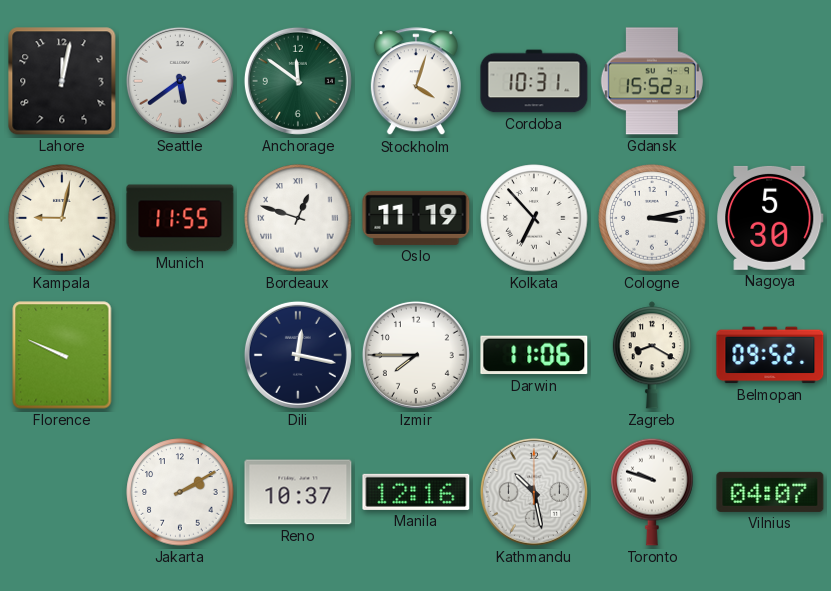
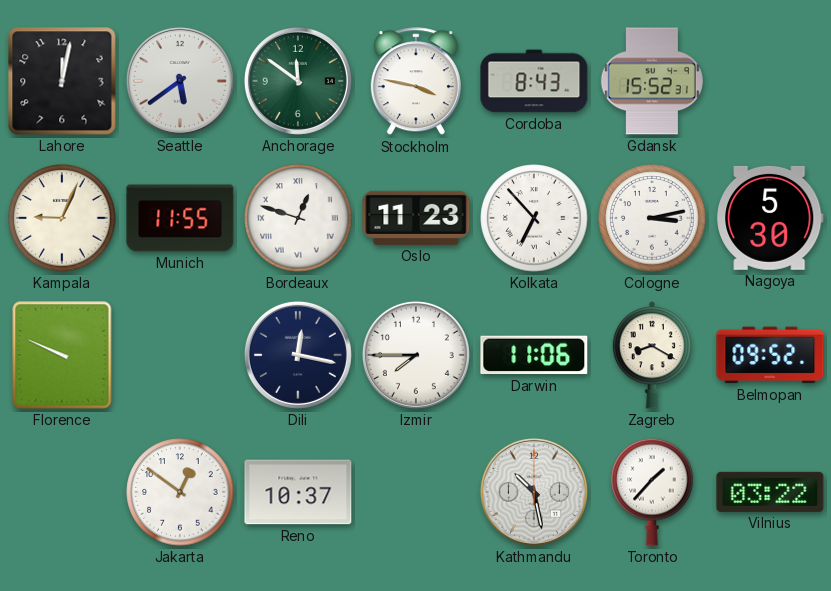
Stockholm: 4:03 -> 3:47 (416, 82)
Cordoba: 10:31 -> 8:43 (534, 81)
Kampala: 9:02 -> 9:04 (62, 218)
Oslo: 11:19 -> 11:23 (416, 218)
Jakarta: 2:10 -> 12:51 (180, 492)
Manila: 12:16 -> none (416, 492)
Toronto: 9:48 -> 1:37 (652, 492)
Vilnius: 04:07 -> 03:22 (770, 492)
